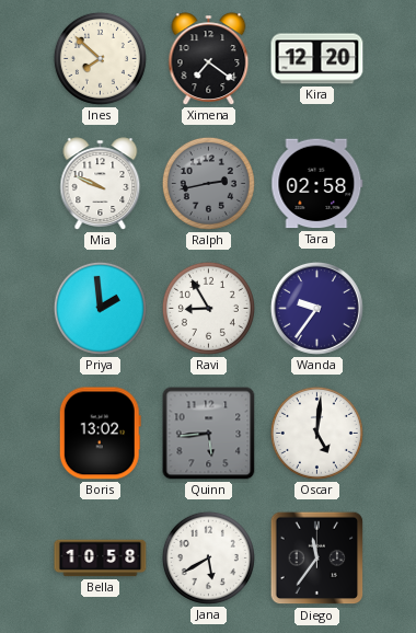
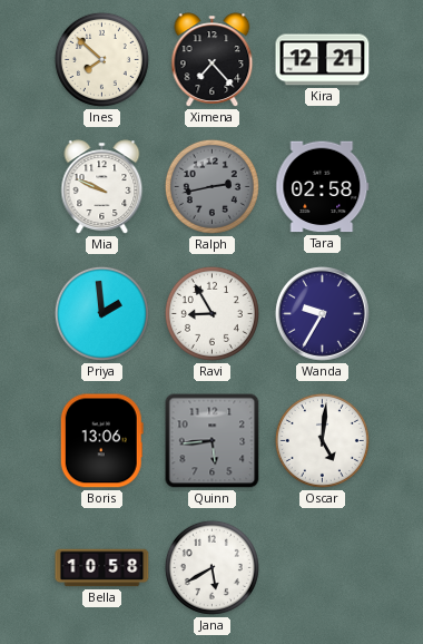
Ximena: 7:21 -> 7:23 (213, 60)
Kira: 12:20 -> 12:21 (323, 60)
Wanda: 9:36 -> 9:35 (322, 313)
Boris: 13:02 -> 13:06 (101, 441)
Diego: 11:36 -> none (317, 559)
